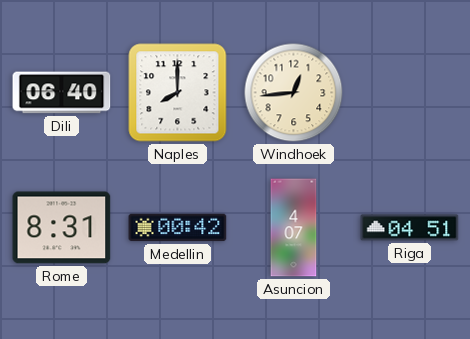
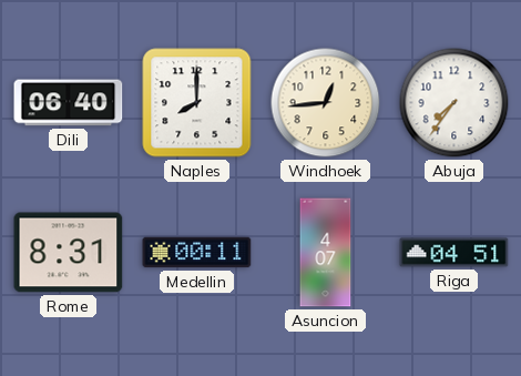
Abuja: none -> 7:36 (454, 103)
Medellin: 00:42 -> 00:11 (197, 253)
